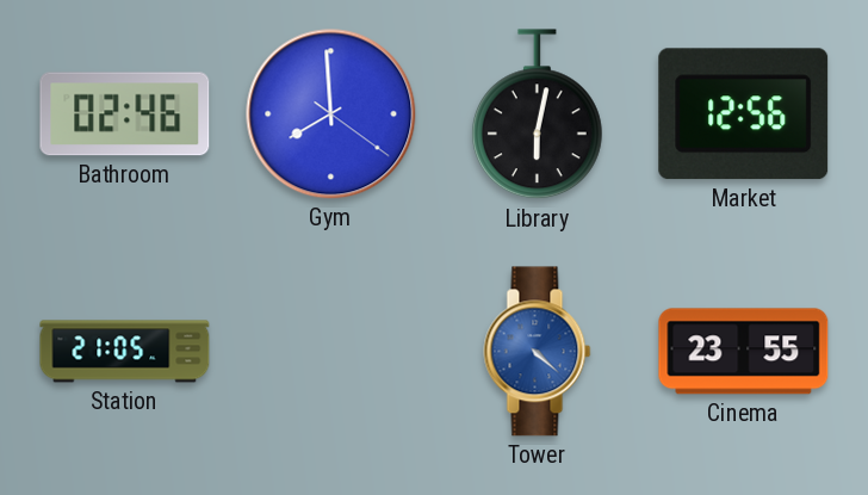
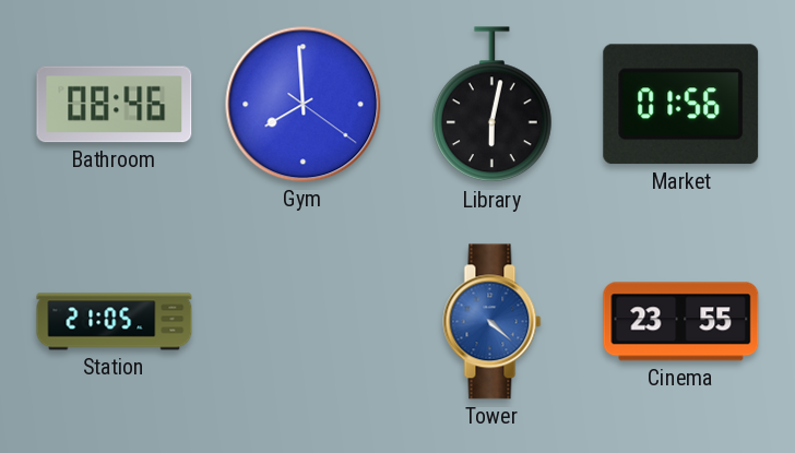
Bathroom: 02:46 -> 08:46 (115, 105)
Market: 12:56 -> 01:56 (681, 105)
